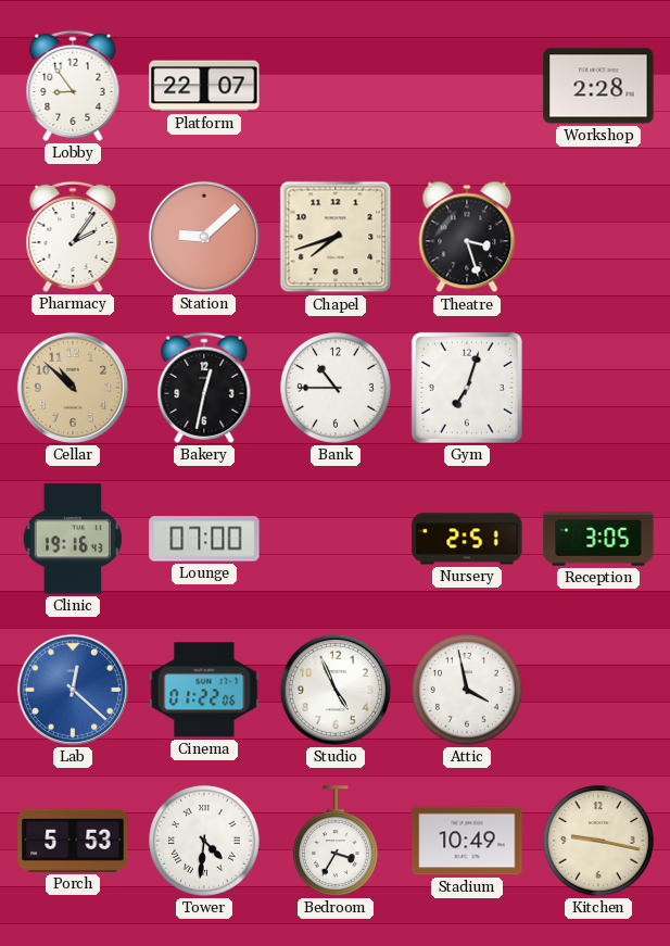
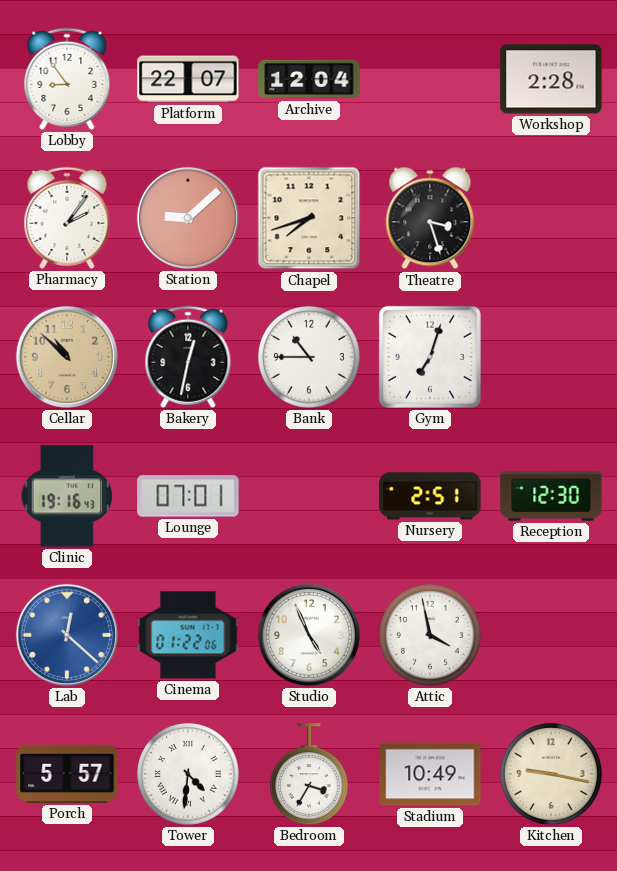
Archive: none -> 12:04 (309, 79)
Lounge: 07:00 -> 07:01 (188, 496)
Reception: 3:05 -> 12:30 (551, 496)
Porch: 5:53 -> 5:57 (67, 774)
